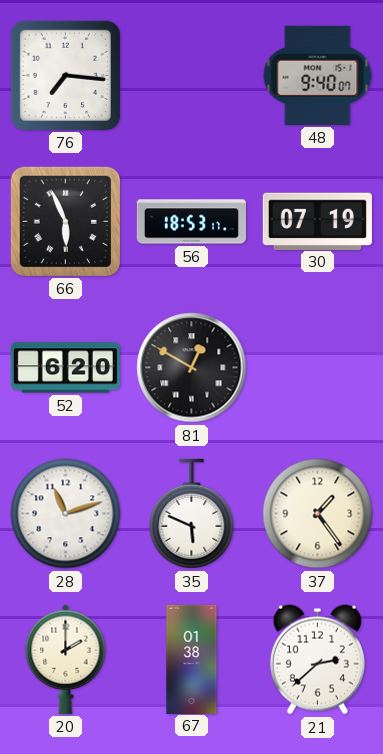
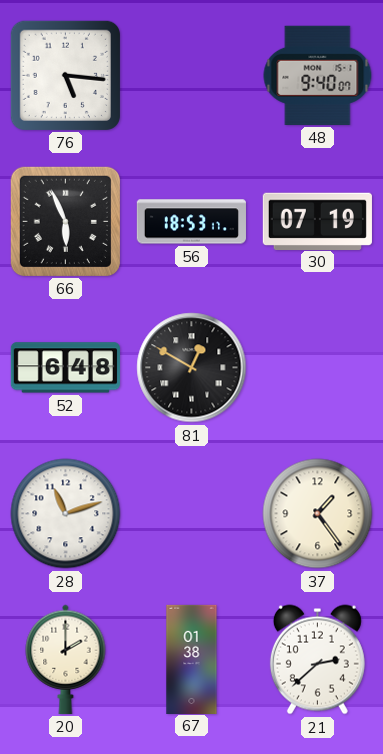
76: 7:16 -> 5:16 (65, 75)
52: 6:20 -> 6:48 (65, 368)
35: 5:49 -> none (192, 514)
